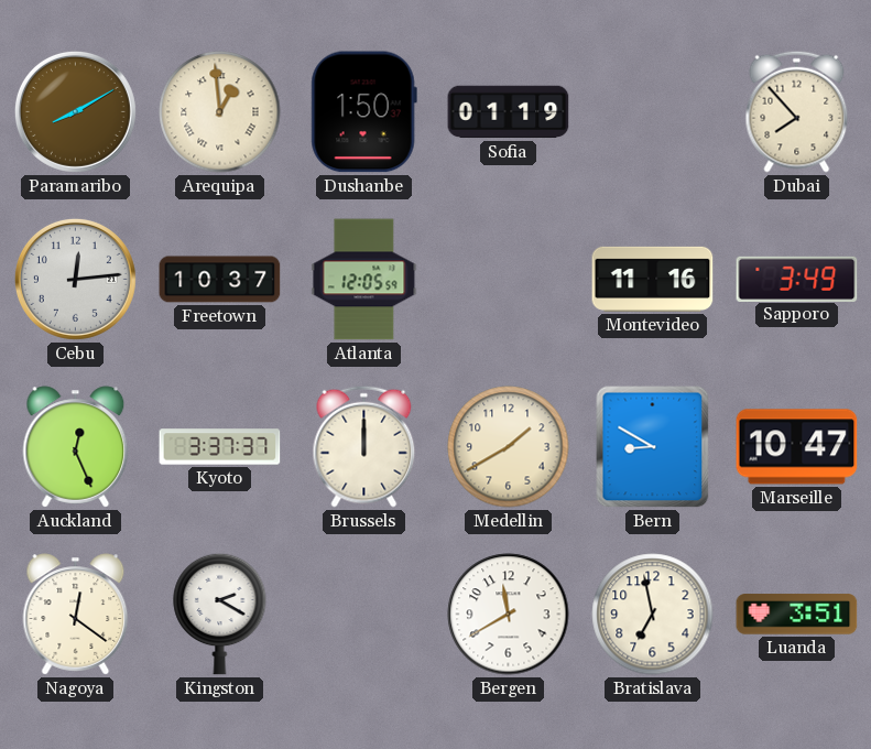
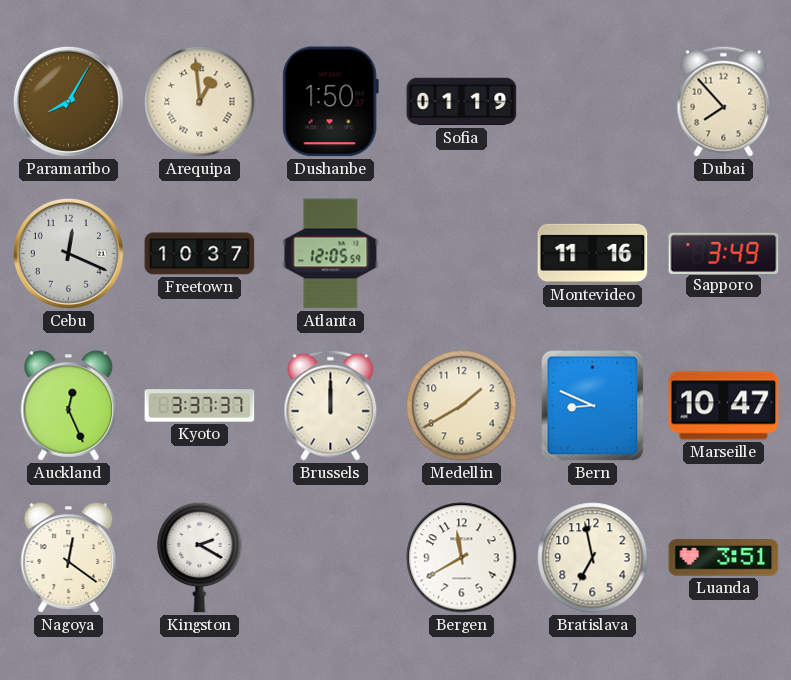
Paramaribo: 8:10 -> 8:05 (68, 101)
Cebu: 12:14 -> 12:19 (68, 253)
Bern: 8:50 -> 8:49 (593, 406)
